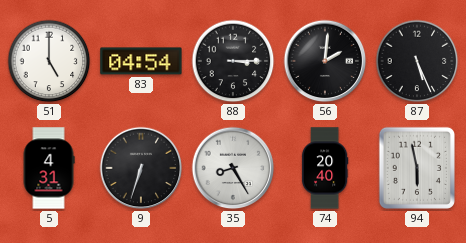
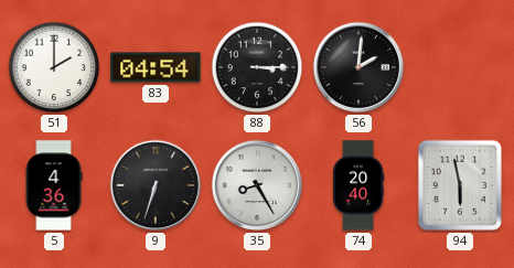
51: 5:00 -> 2:00 (54, 67)
87: 5:26 -> none (417, 61)
5: 4:31 -> 4:36 (54, 185)
